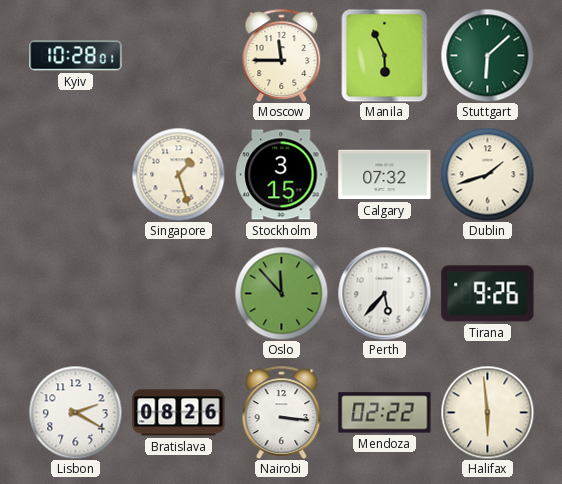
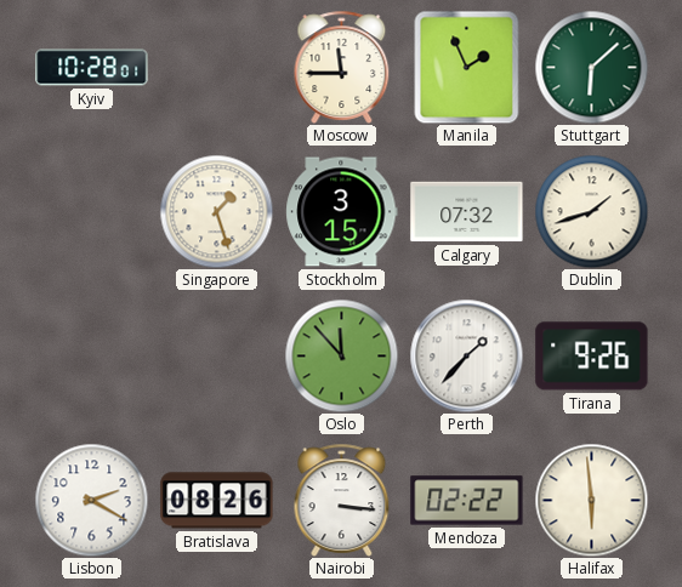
Manila: 5:56 -> 1:56 (467, 67)
Perth: 5:37 -> 1:37 (466, 355)
